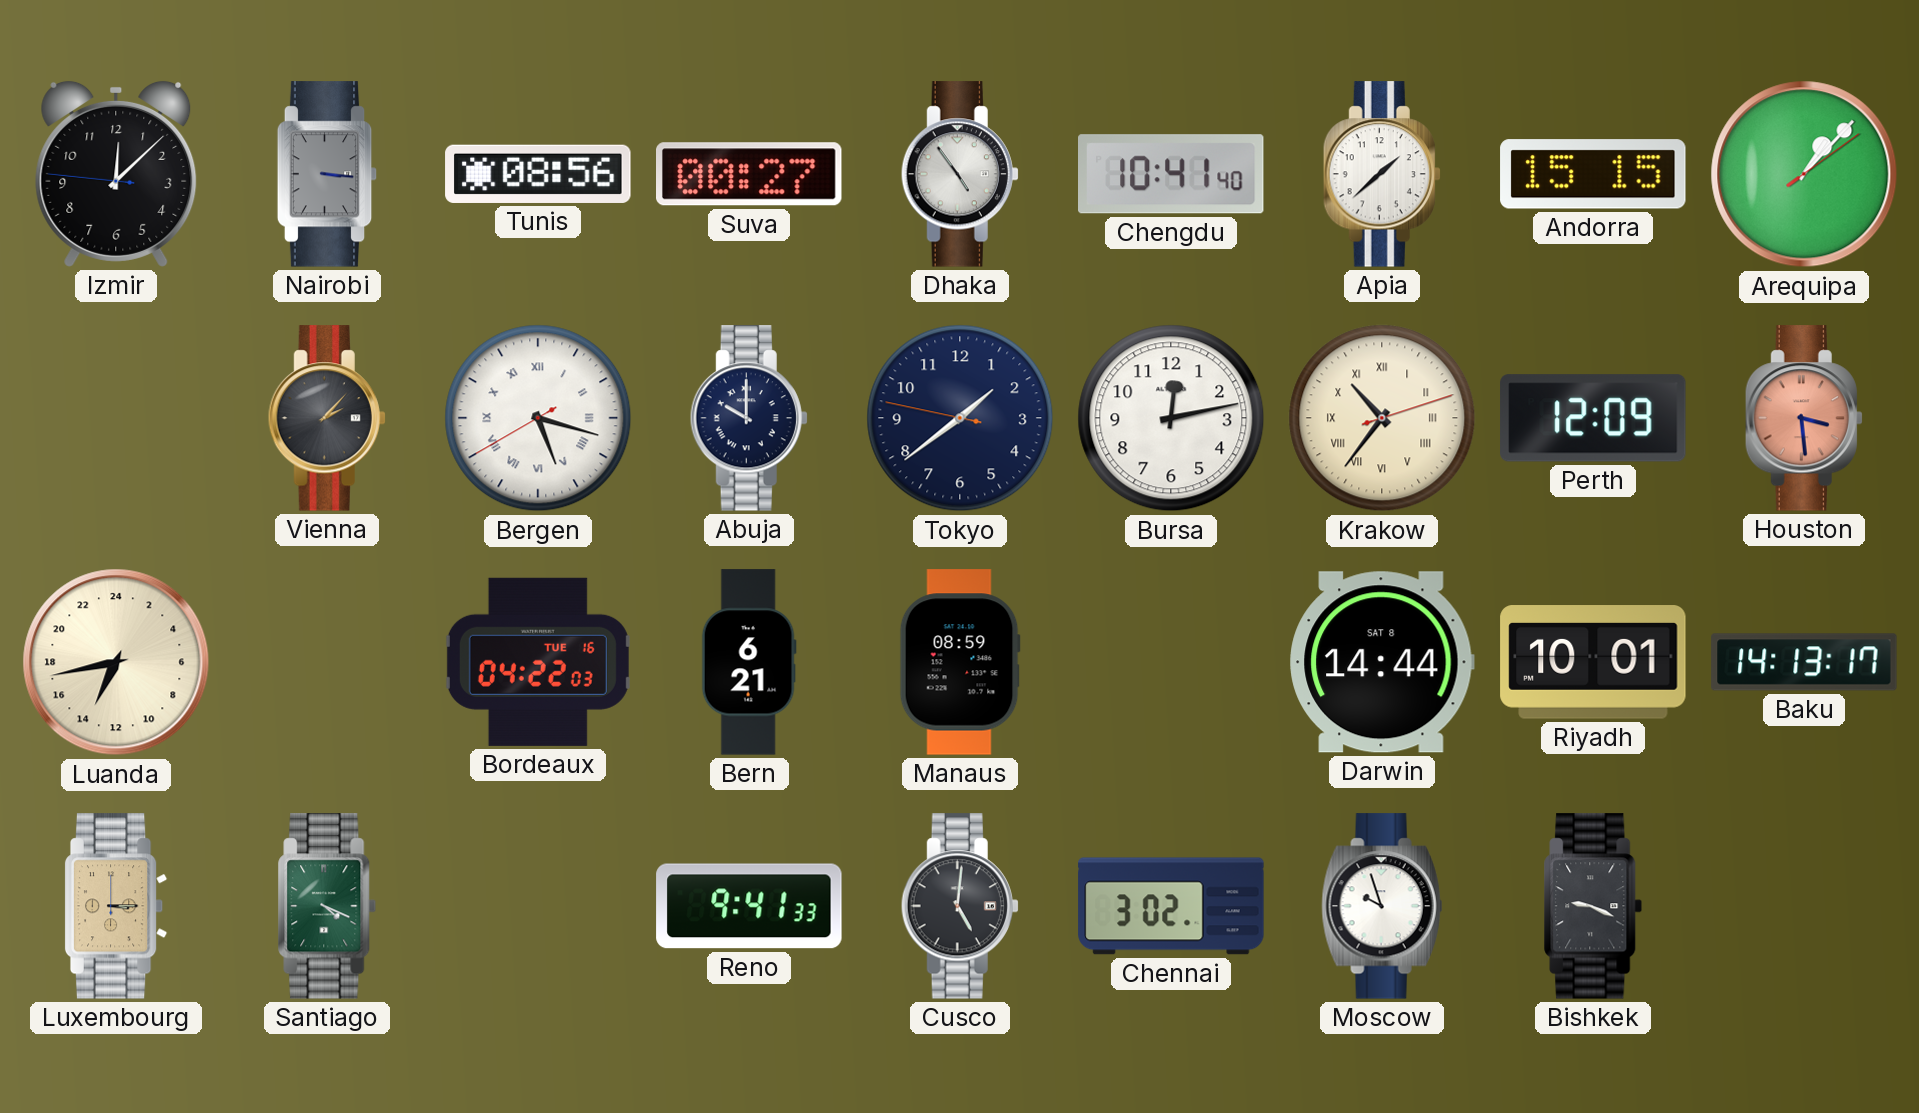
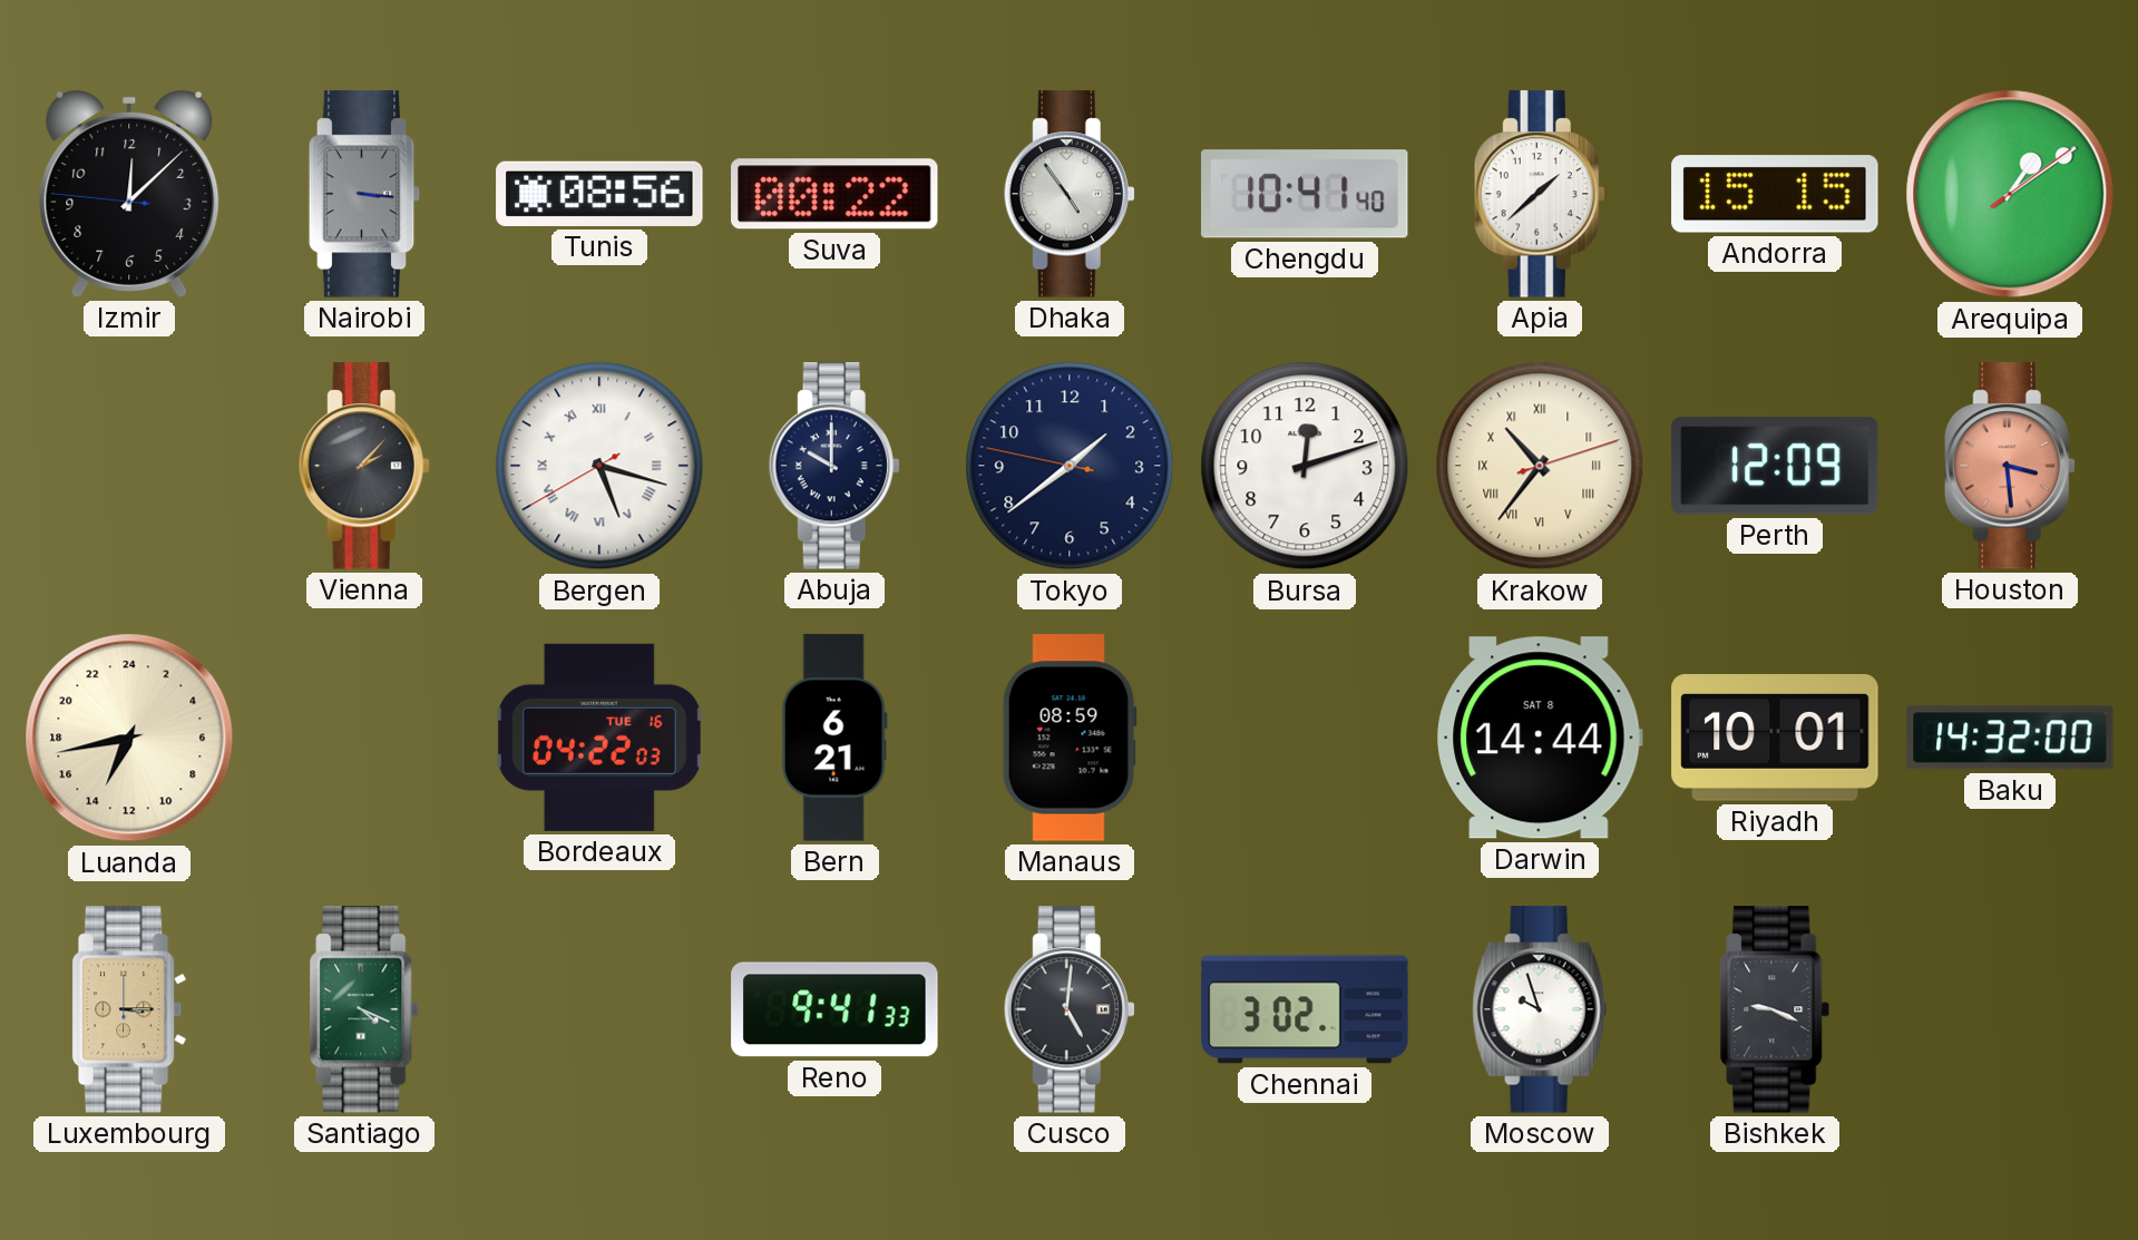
Suva: 00:27 -> 00:22 (836, 194)
Arequipa: 1:07 -> 1:09 (2010, 194)
Bursa: 12:13 -> 12:12 (1305, 466)
Baku: 14:13 -> 14:32 (2010, 738)
